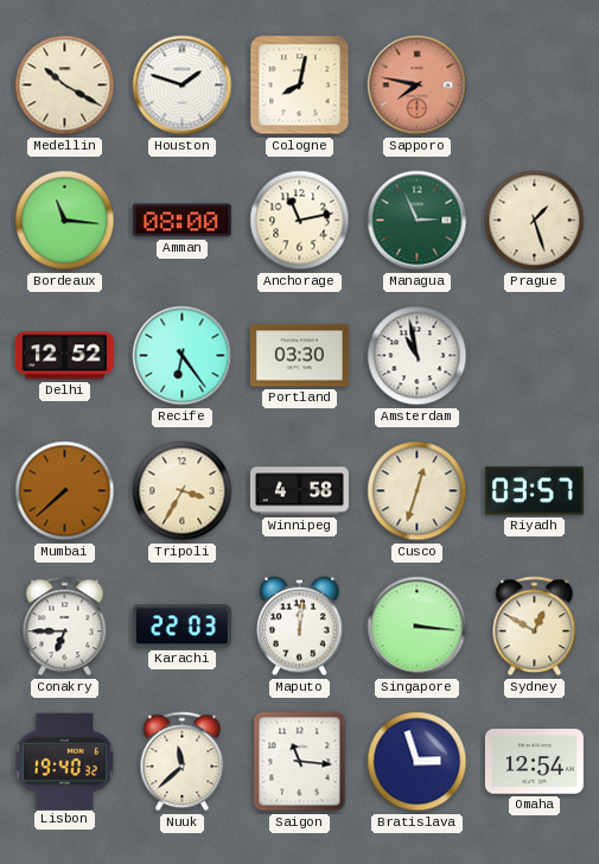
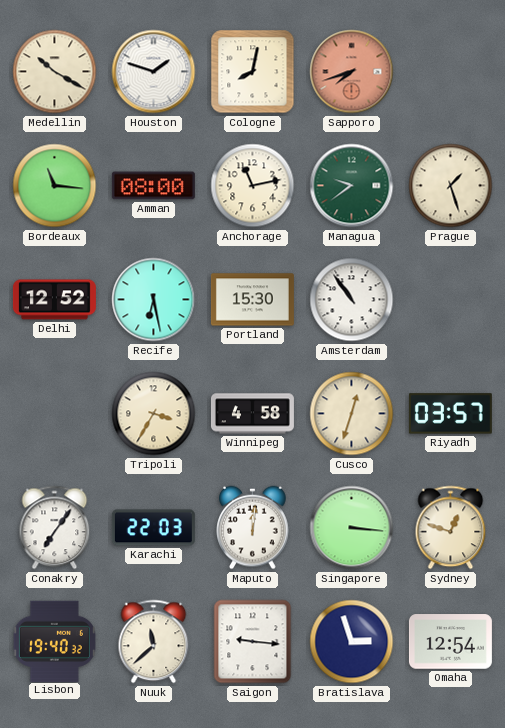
Sapporo: 7:47 -> 7:42 (352, 72)
Managua: 2:56 -> 9:39 (352, 186)
Recife: 6:24 -> 6:28 (154, 300)
Portland: 03:30 -> 15:30 (252, 300)
Amsterdam: 10:58 -> 10:54 (352, 300)
Mumbai: 7:38 -> none (65, 491)
Conakry: 6:45 -> 7:06 (55, 528)
Sydney: 12:50 -> 12:48 (451, 528)
Saigon: 11:16 -> 9:16 (253, 642)
